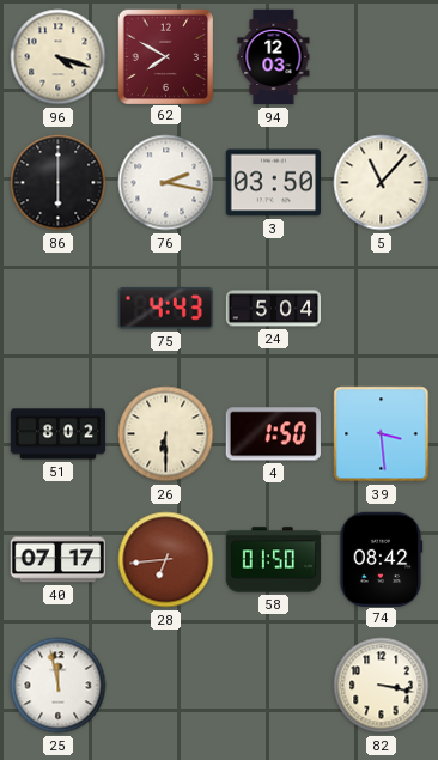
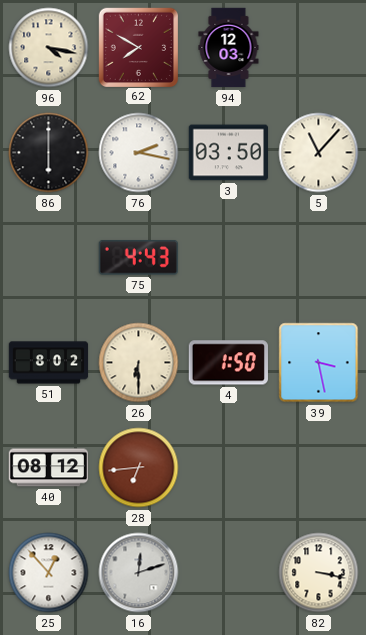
96: 4:18 -> 4:17 (49, 48)
24: 5:04 -> none (274, 309)
39: 3:29 -> 3:28 (319, 363)
40: 07:17 -> 08:12 (48, 468)
58: 01:50 -> none (274, 560)
74: 08:42 -> none (381, 559)
25: 11:58 -> 12:53 (49, 573)
16: none -> 12:12 (139, 573)
